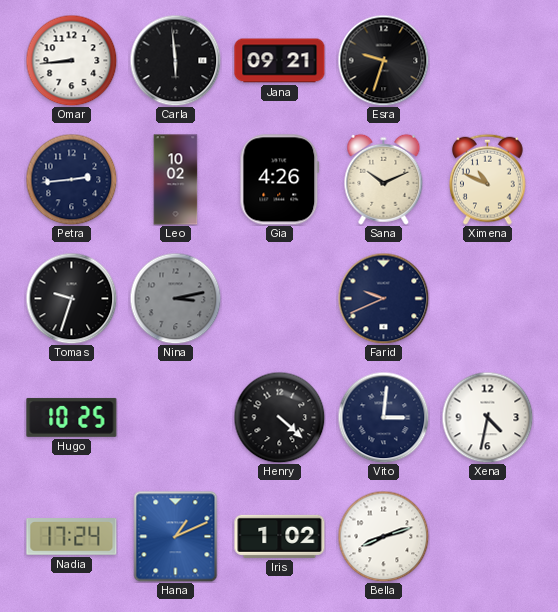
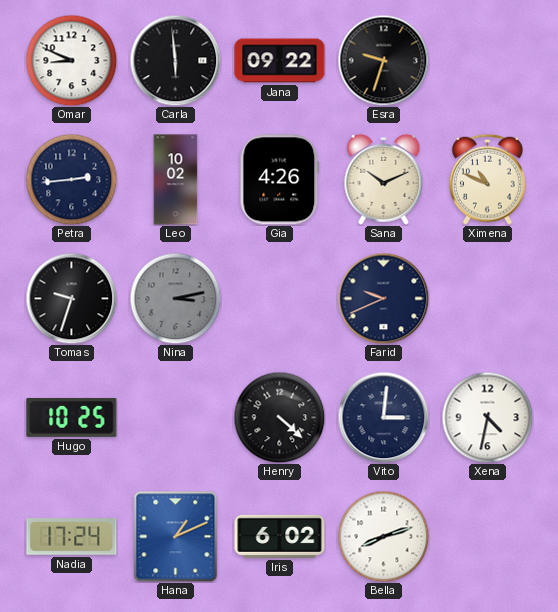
Omar: 8:44 -> 8:49 (71, 60)
Jana: 09:21 -> 09:22 (280, 61)
Iris: 1:02 -> 6:02 (280, 536)
